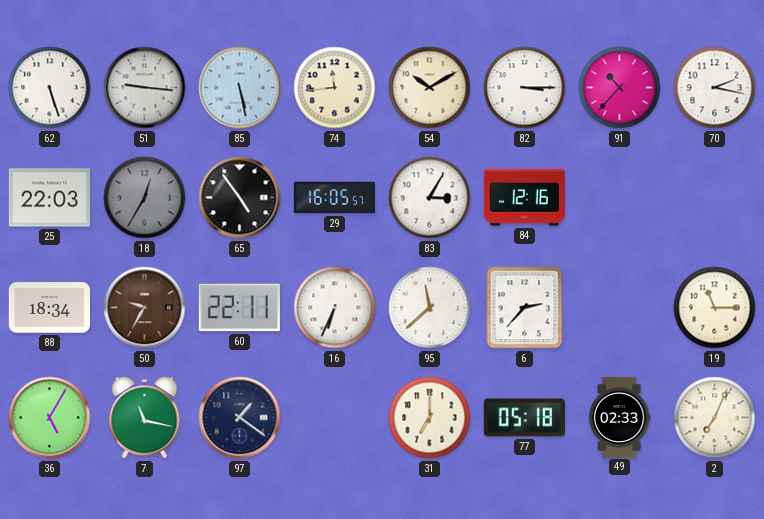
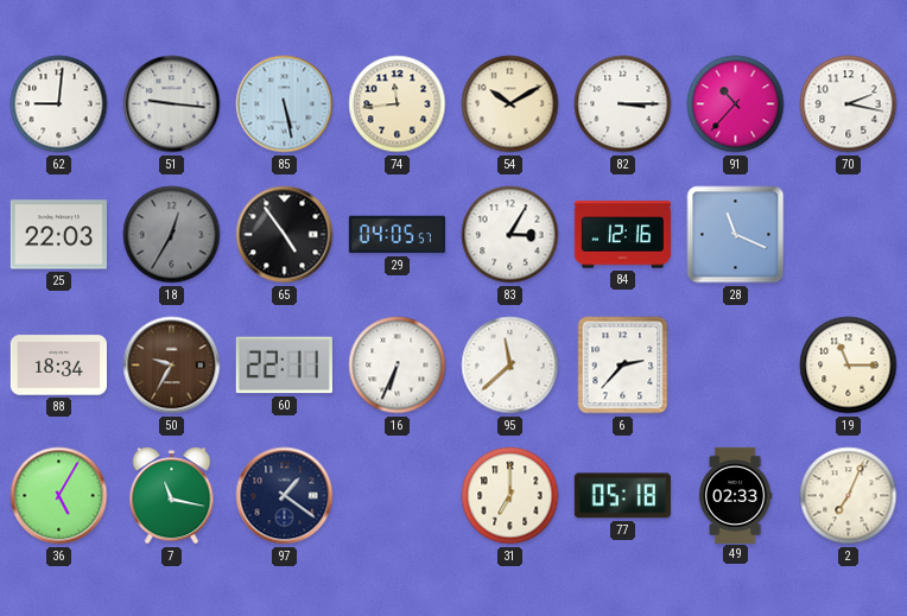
62: 5:27 -> 9:01 (59, 104)
29: 16:05 -> 04:05 (397, 235)
28: none -> 11:19 (736, 235)
